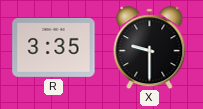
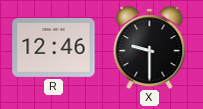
R: 3:35 -> 12:46 (54, 47)
